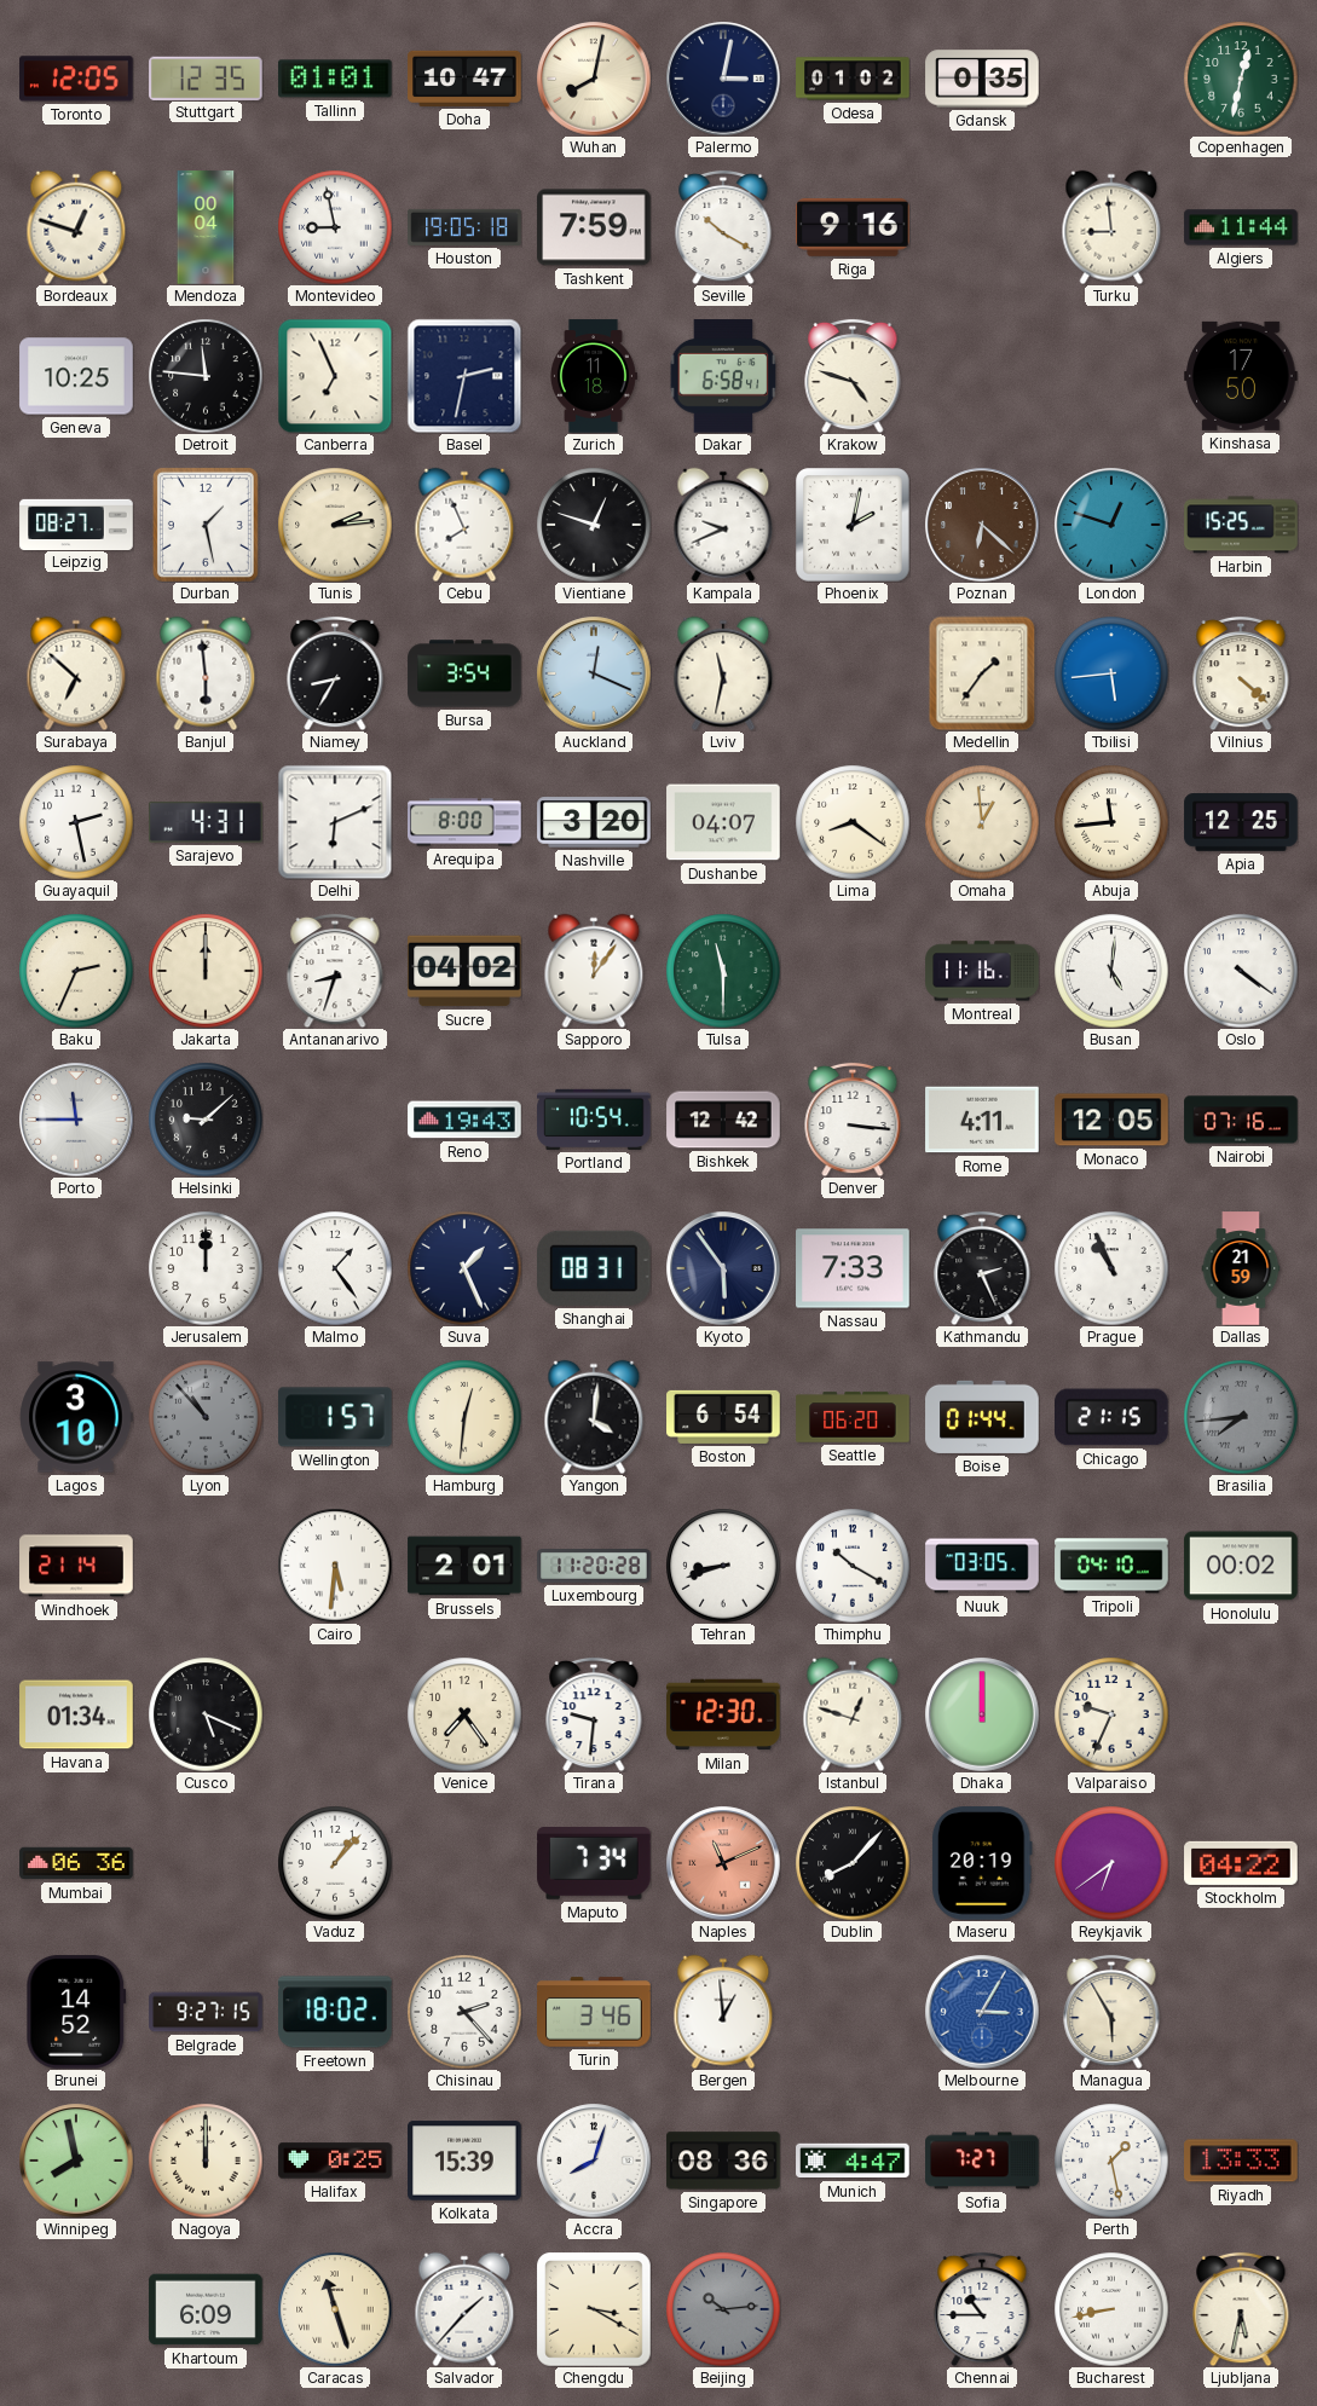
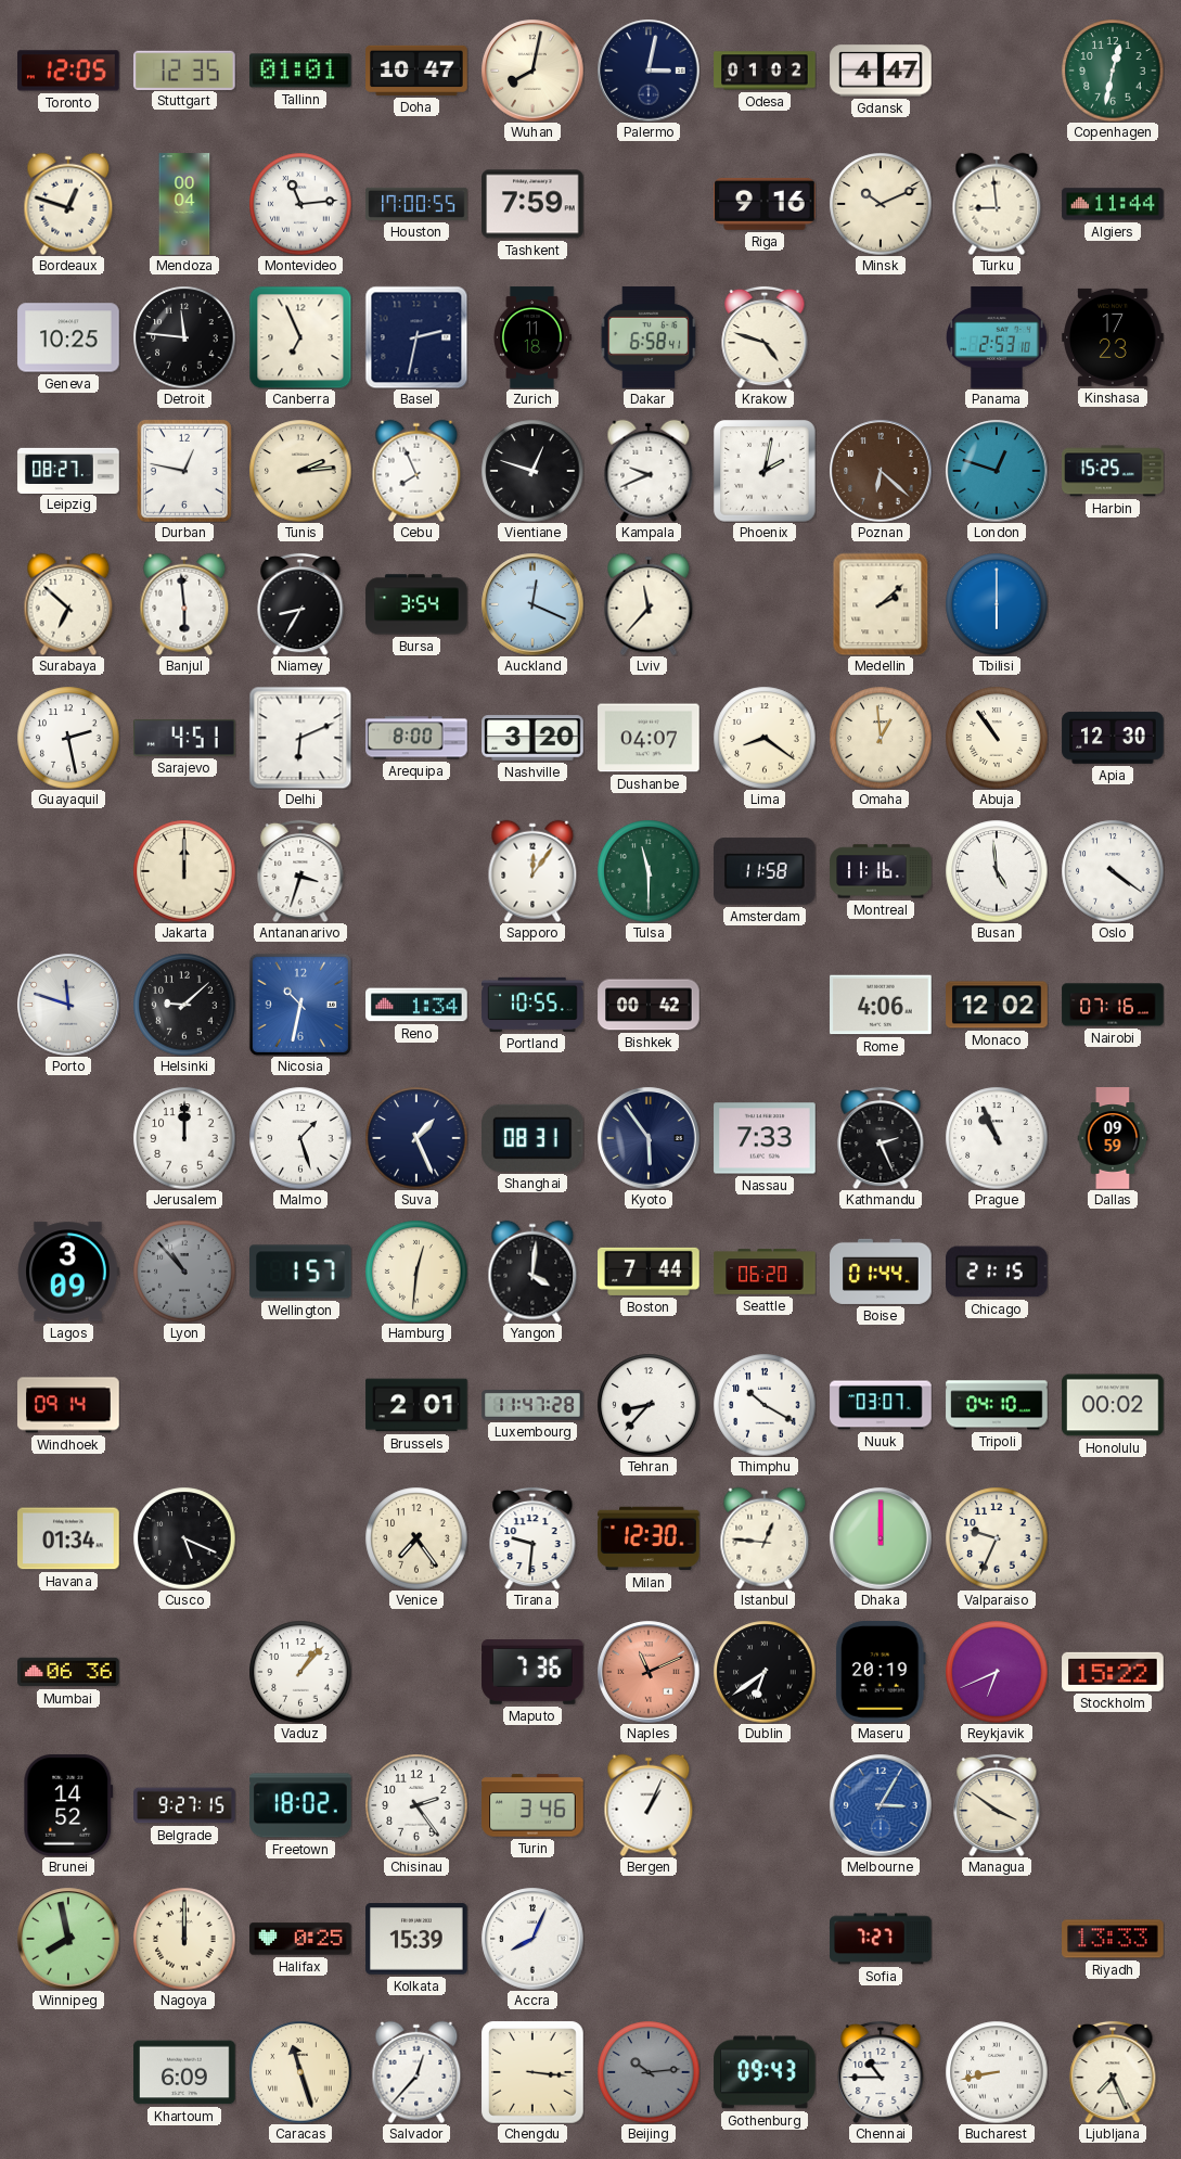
Gdansk: 0:35 -> 4:47 (881, 71)
Montevideo: 8:58 -> 11:14 (300, 204)
Houston: 19:05 -> 17:00 (416, 204)
Seville: 10:20 -> none (723, 227)
Minsk: none -> 10:11 (881, 204)
Panama: none -> 2:53 (997, 337)
Kinshasa: 17:50 -> 17:23 (1113, 337)
Durban: 1:28 -> 12:47 (184, 471)
Lviv: 11:32 -> 11:37 (649, 604)
Medellin: 1:36 -> 2:08 (881, 604)
Tbilisi: 5:44 -> 6:00 (997, 604)
Vilnius: 4:22 -> none (1241, 673)
Sarajevo: 4:31 -> 4:51 (184, 738)
Abuja: 11:44 -> 10:54 (997, 738)
Apia: 12:25 -> 12:30 (1113, 738)
Baku: 2:34 -> none (76, 971)
Antananarivo: 8:33 -> 3:33 (300, 871)
Sucre: 04:02 -> none (464, 971)
Amsterdam: none -> 11:58 (766, 871)
Busan: 5:01 -> 4:59 (997, 871)
Porto: 11:45 -> 11:48 (68, 1005)
Nicosia: none -> 10:32 (300, 1005)
Reno: 19:43 -> 1:34 (416, 1005)
Portland: 10:54 -> 10:55 (532, 1005)
Bishkek: 12:42 -> 00:42 (649, 1005)
Denver: 3:16 -> none (853, 1120)
Rome: 4:11 -> 4:06 (881, 1005)
Monaco: 12:05 -> 12:02 (997, 1005)
Malmo: 1:24 -> 1:27 (300, 1138)
Dallas: 21:59 -> 09:59 (1113, 1138)
Lagos: 3:10 -> 3:09 (68, 1272)
Boston: 6:54 -> 7:44 (649, 1272)
Brasilia: 7:44 -> none (1241, 1417)
Windhoek: 21:14 -> 09:14 (68, 1405)
Cairo: 5:31 -> none (335, 1566)
Luxembourg: 11:20 -> 11:47 (532, 1406)
Tehran: 8:42 -> 8:37 (649, 1405)
Nuuk: 03:05 -> 03:07 (881, 1405)
Istanbul: 12:48 -> 12:46 (765, 1538)
Maputo: 7:34 -> 7:36 (532, 1673)
Dublin: 8:07 -> 6:39 (765, 1672)
Reykjavik: 6:39 -> 6:41 (997, 1672)
Stockholm: 04:22 -> 15:22 (1113, 1672)
Chisinau: 2:23 -> 2:24 (416, 1805)
Bergen: 12:59 -> 1:04 (649, 1805)
Managua: 5:55 -> 3:51 (997, 1805)
Accra: 8:03 -> 8:04 (532, 1939)
Singapore: 08:36 -> none (723, 2161)
Munich: 4:47 -> none (853, 2161)
Perth: 1:28 -> none (1111, 2161)
Salvador: 1:37 -> 12:37 (416, 2072)
Chengdu: 3:20 -> 3:16 (534, 2073)
Gothenburg: none -> 09:43 (765, 2072)
Ljubljana: 5:32 -> 7:26 (1113, 2072)
